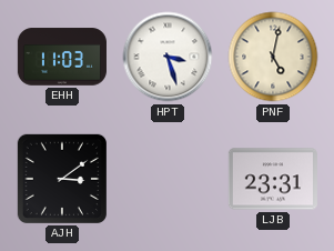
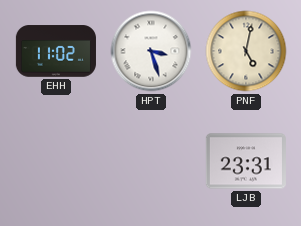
EHH: 11:03 -> 11:02 (56, 51)
AJH: 3:09 -> none (62, 179)
